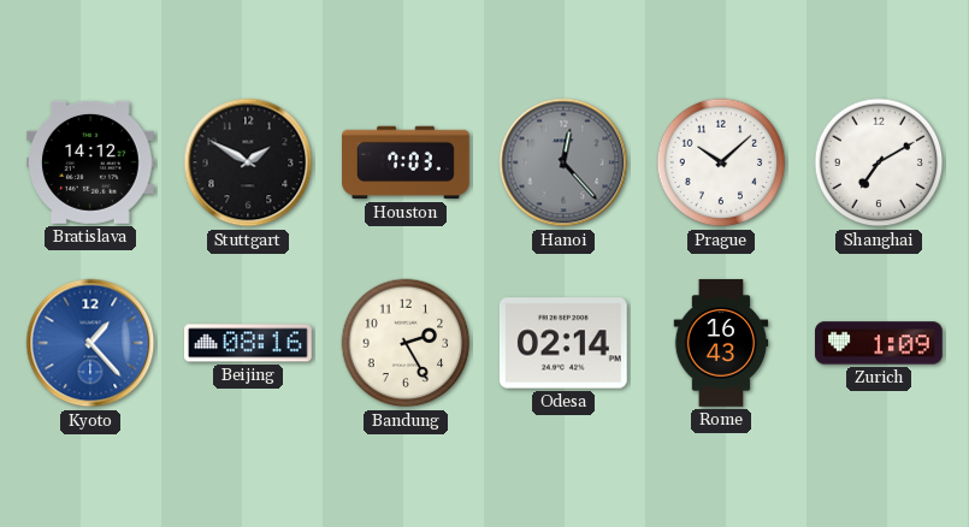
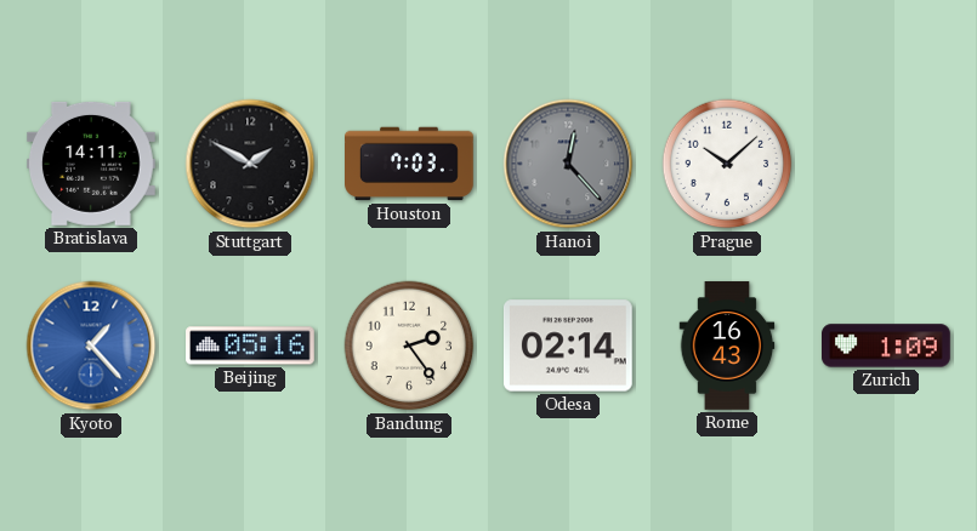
Bratislava: 14:12 -> 14:11 (92, 164)
Shanghai: 7:10 -> none (879, 162)
Beijing: 08:16 -> 05:16 (251, 346)
Bandung: 2:25 -> 2:24 (409, 346)
